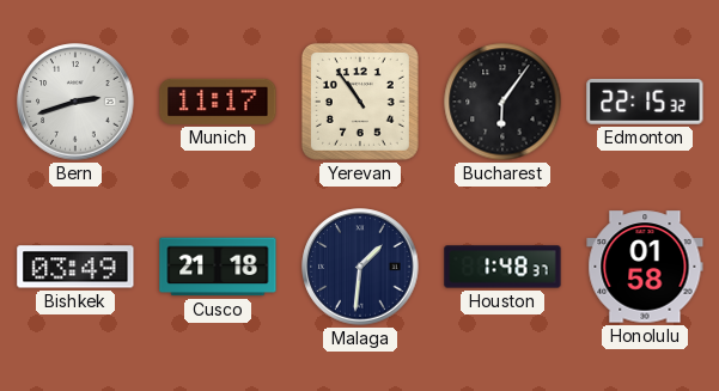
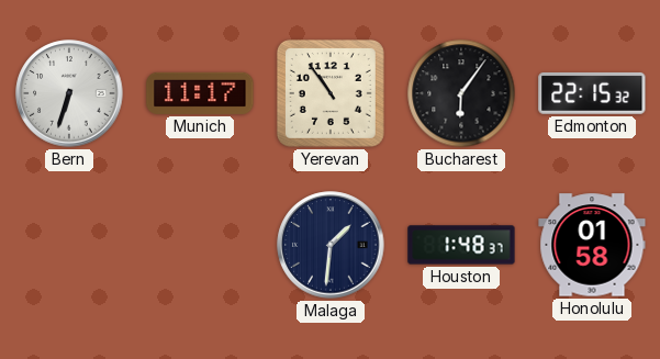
Bern: 2:42 -> 6:33 (69, 93)
Bishkek: 03:49 -> none (75, 267)
Cusco: 21:18 -> none (218, 267)
